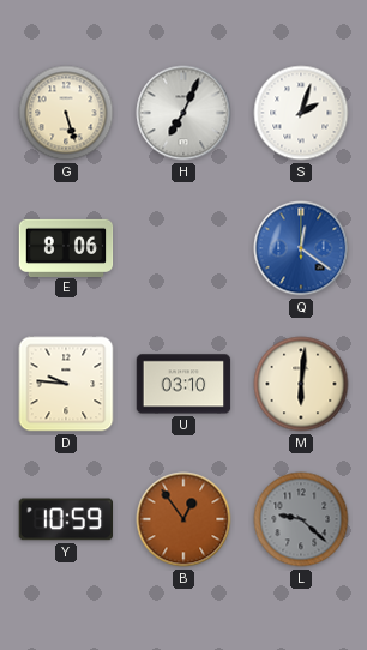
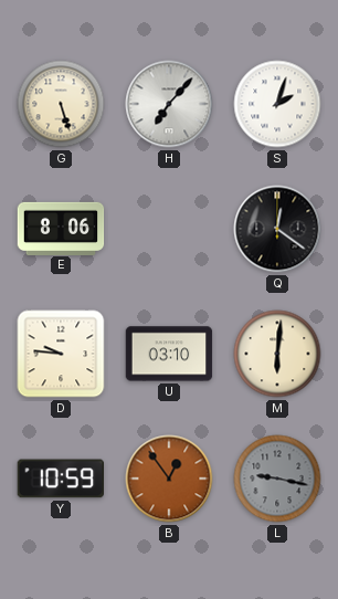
H: 7:04 -> 7:07 (169, 104)
Q dial: blue -> black (277, 229)
L: 9:22 -> 9:17 (277, 479)
